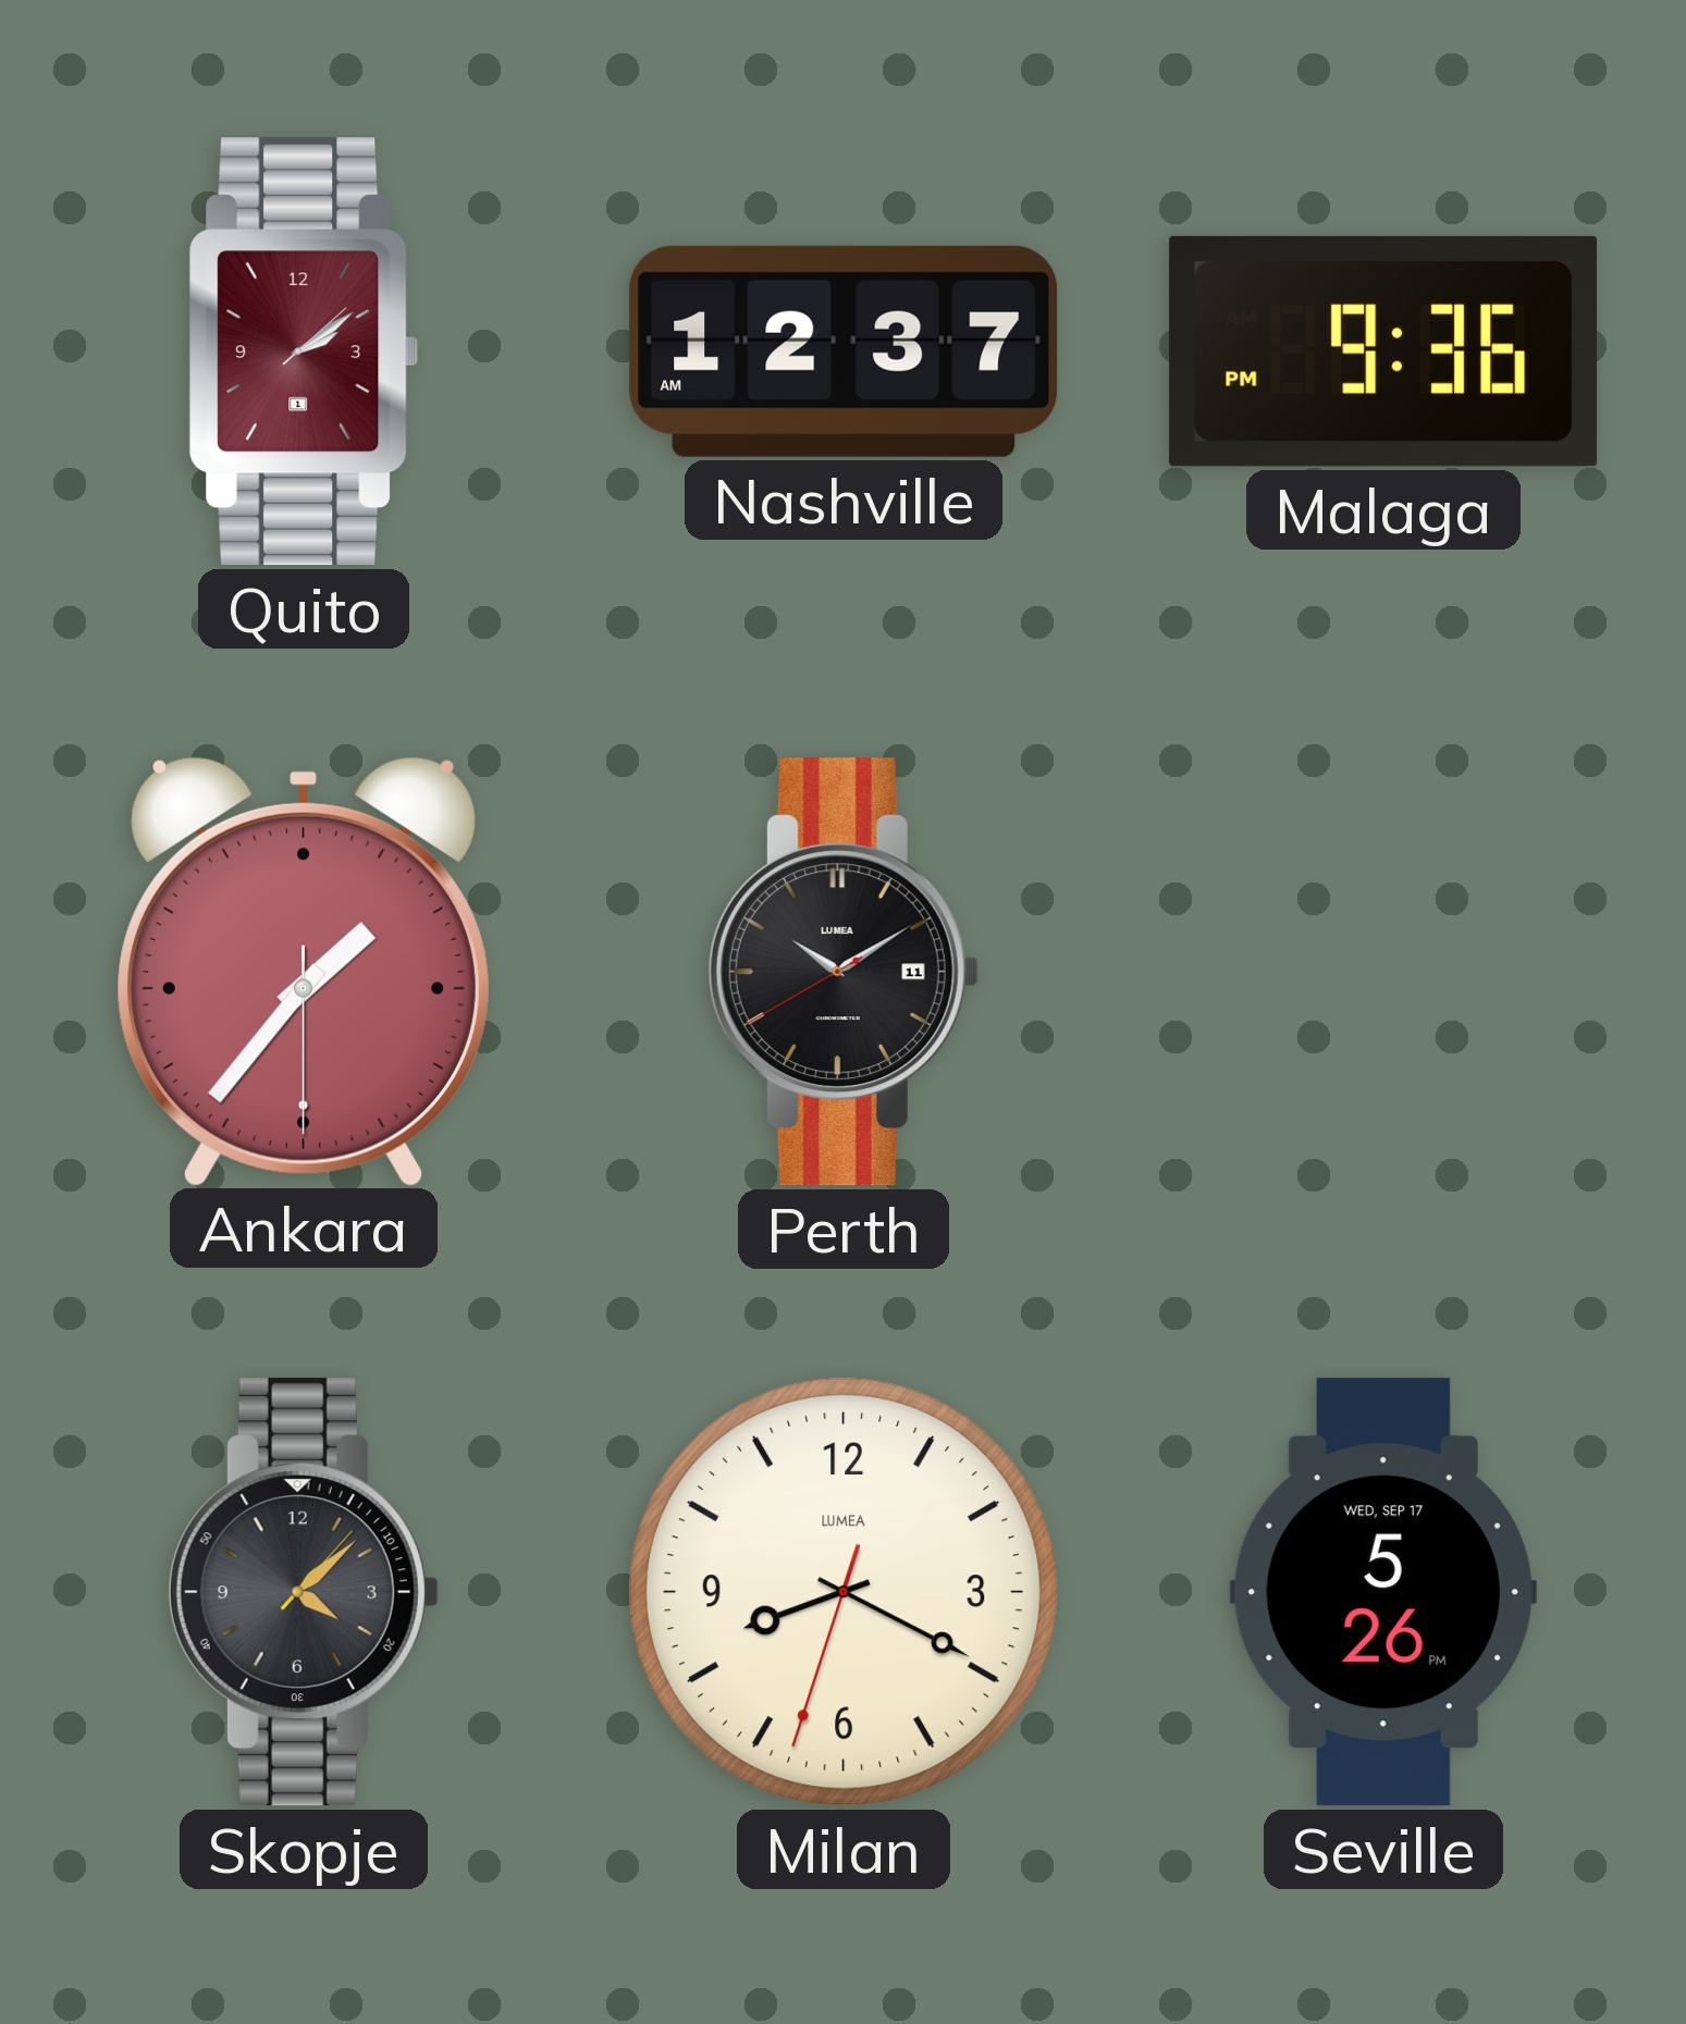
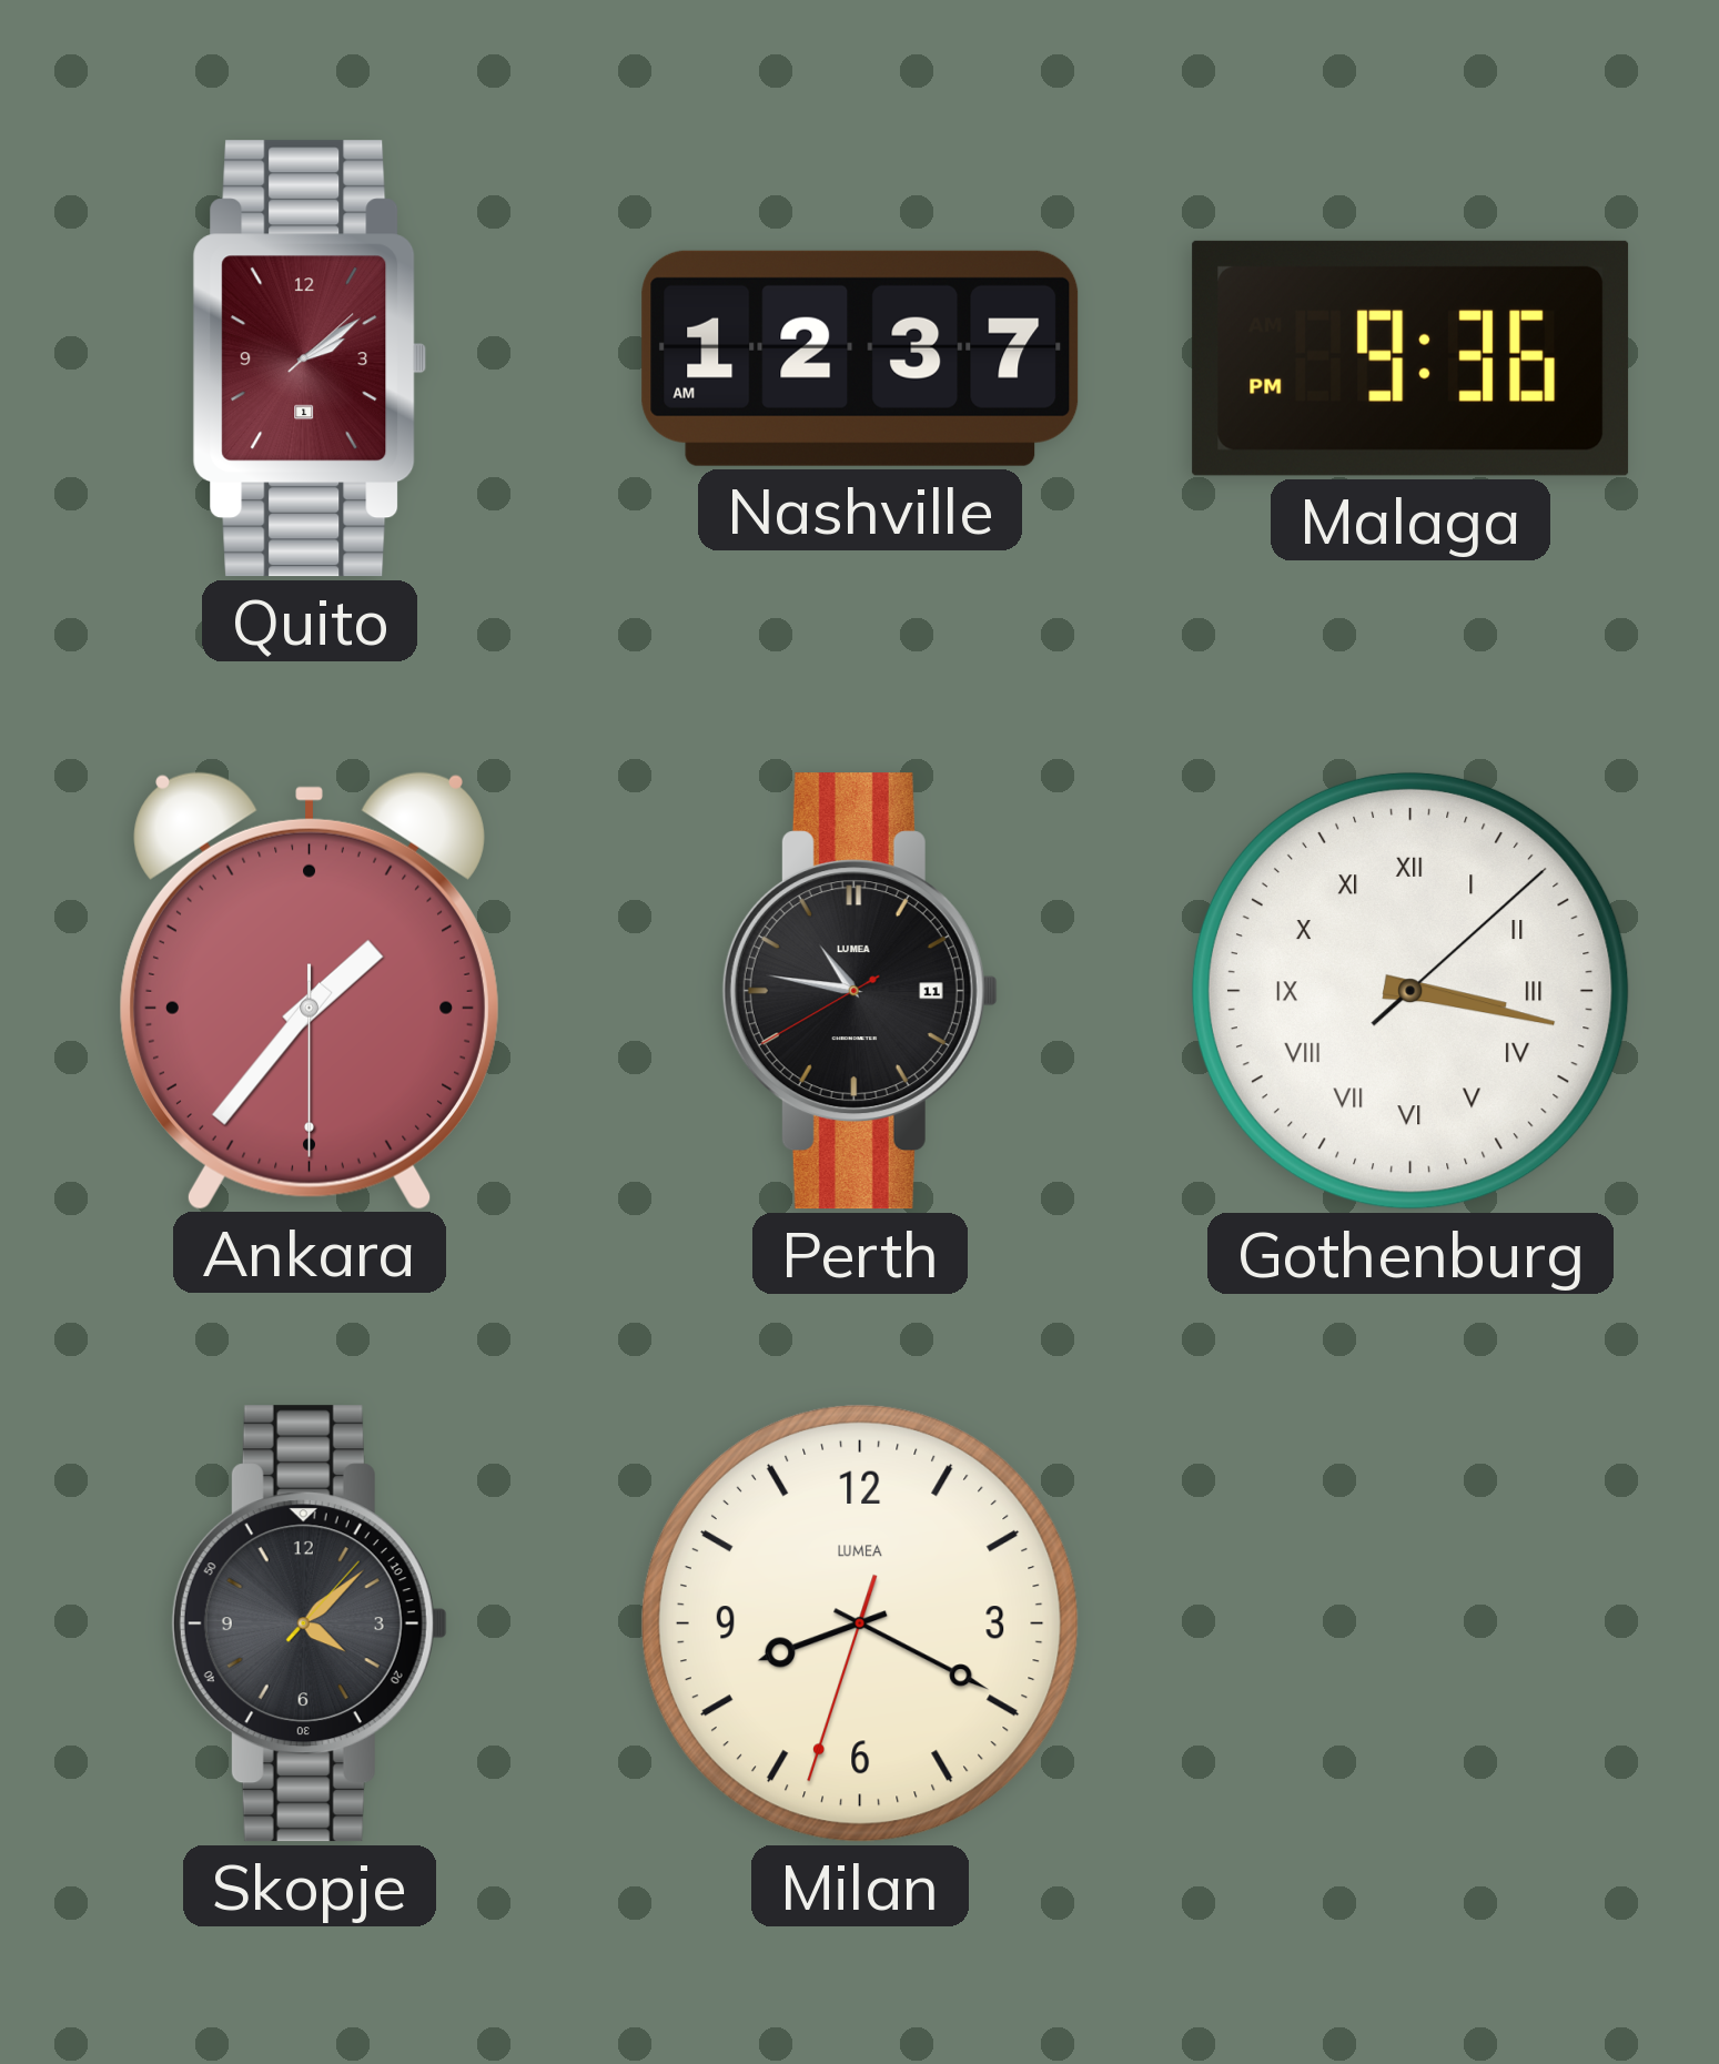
Perth: 10:09 -> 10:46 (860, 991)
Gothenburg: none -> 3:17 (1410, 991)
Seville: 5:26 -> none (1383, 1592)
